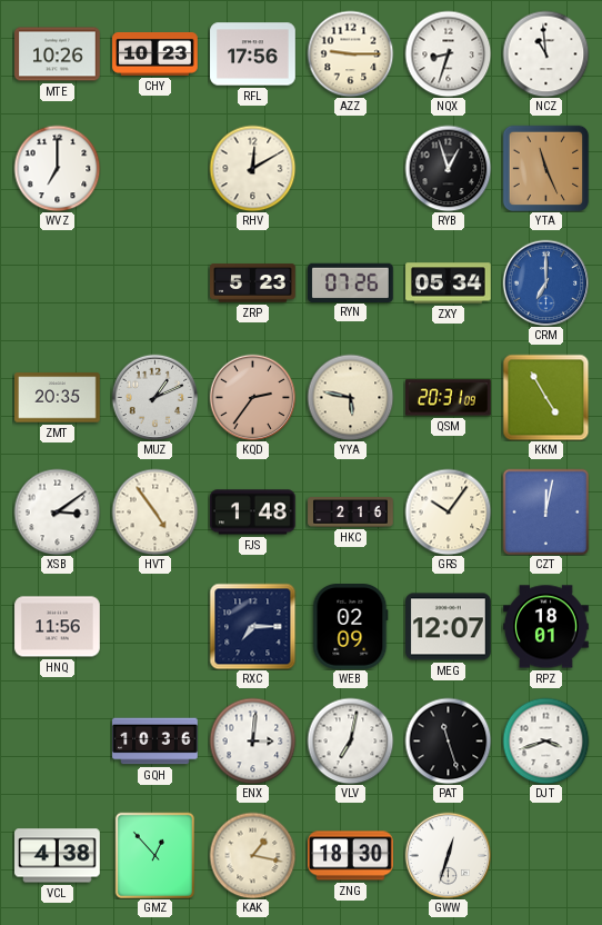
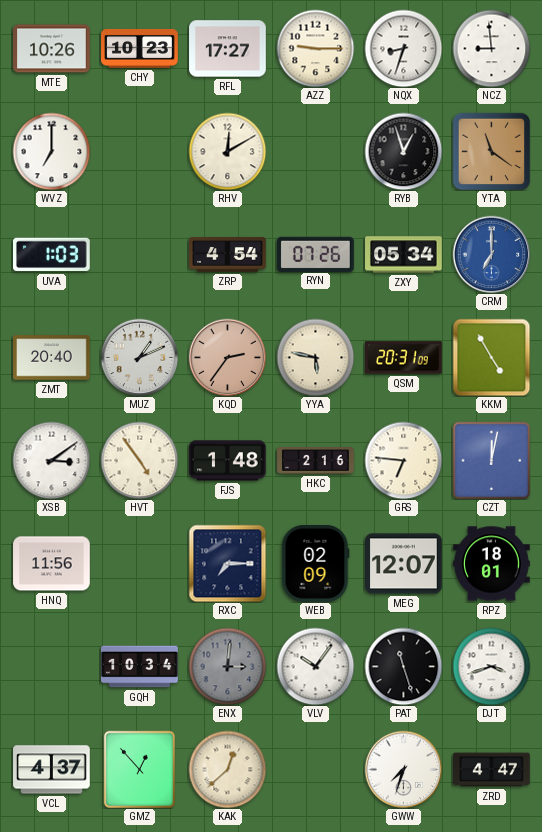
RFL: 17:56 -> 17:27 (228, 49)
NCZ: 10:59 -> 8:59 (491, 48)
YTA: 11:26 -> 11:21 (491, 151)
UVA: none -> 1:03 (52, 255)
ZRP: 5:23 -> 4:54 (228, 255)
ZMT: 20:35 -> 20:40 (52, 358)
GRS: 10:06 -> 6:46 (403, 460)
GQH: 10:36 -> 10:34 (140, 667)
ENX dial: white -> grey (227, 666)
VLV: 7:02 -> 10:06 (315, 666)
VCL: 4:38 -> 4:37 (52, 770)
KAK: 1:17 -> 12:38 (227, 769)
ZNG: 18:30 -> none (351, 856)
GWW: 12:33 -> 7:33 (403, 769)
ZRD: none -> 4:47 (492, 770)
